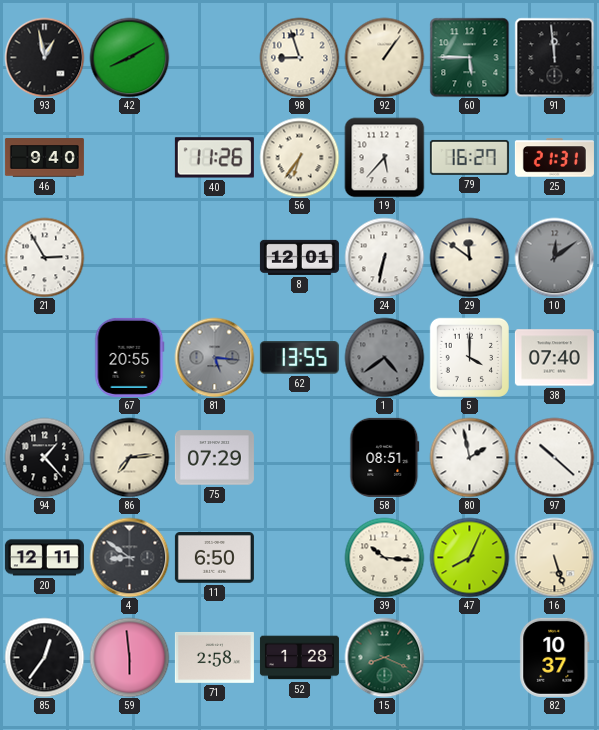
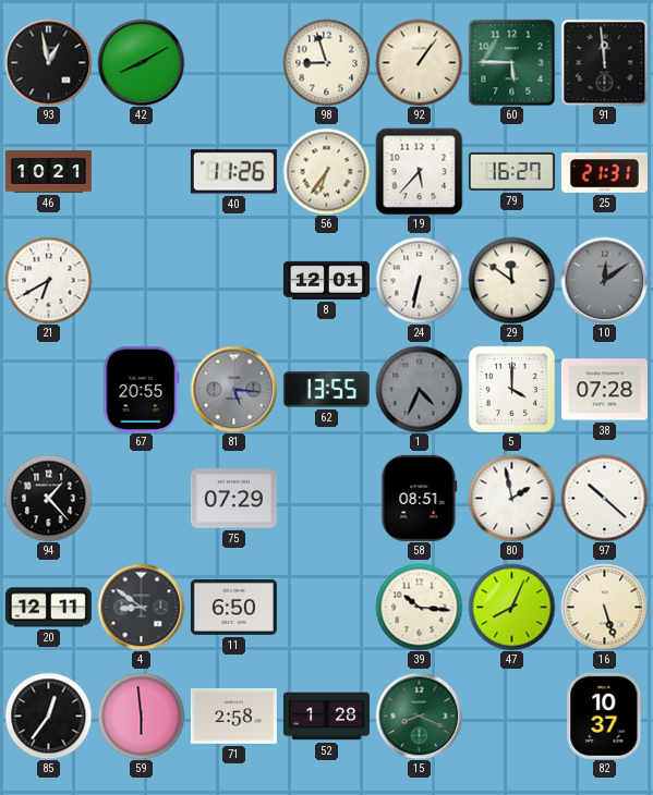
46: 9:40 -> 10:21 (48, 172)
21: 2:55 -> 6:40 (48, 280)
1: 4:39 -> 4:34 (419, 389)
38: 07:40 -> 07:28 (604, 390)
86: 7:14 -> none (129, 457)
